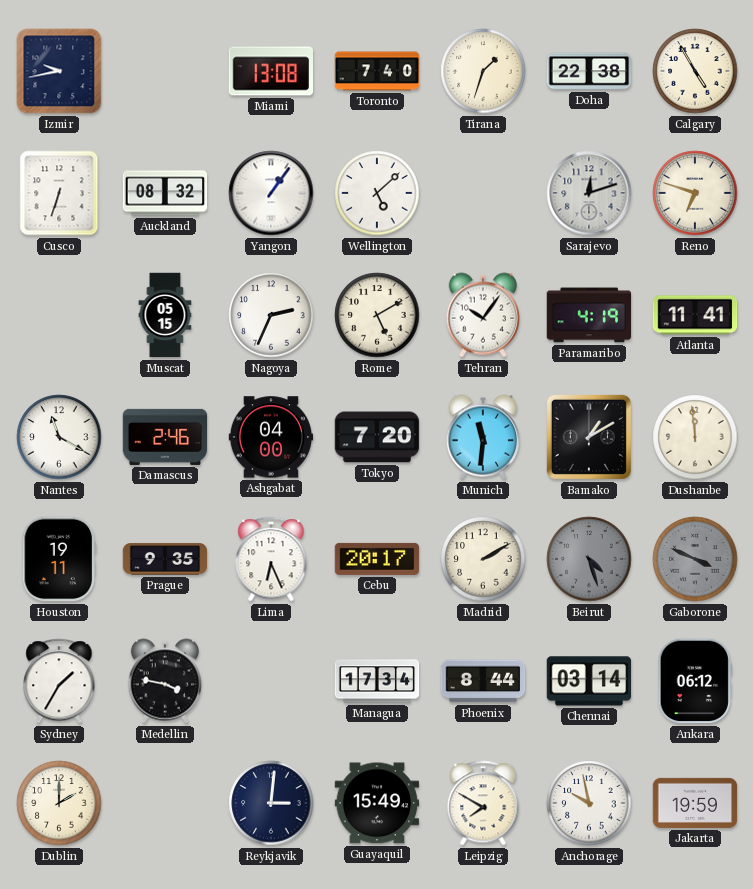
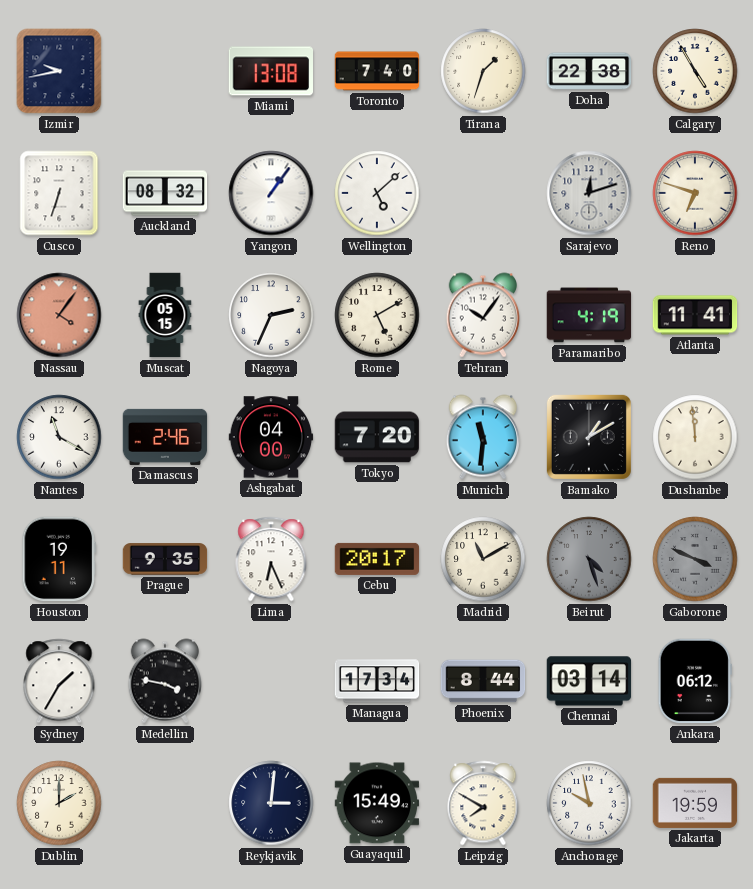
Nassau: none -> 4:06 (59, 315)
Madrid: 2:10 -> 11:10 (483, 559)
